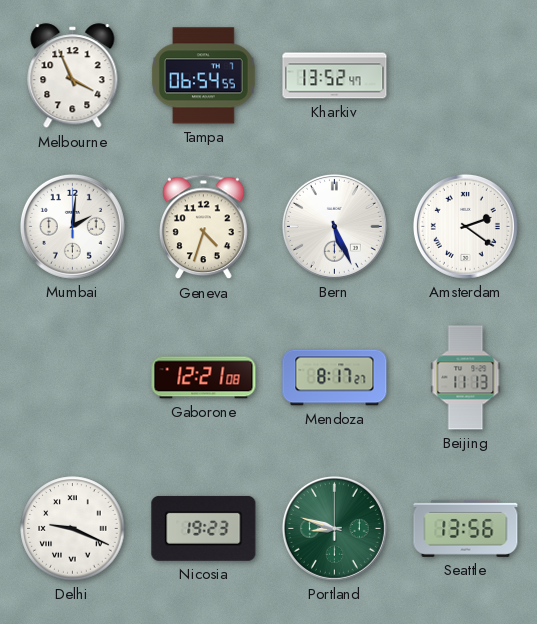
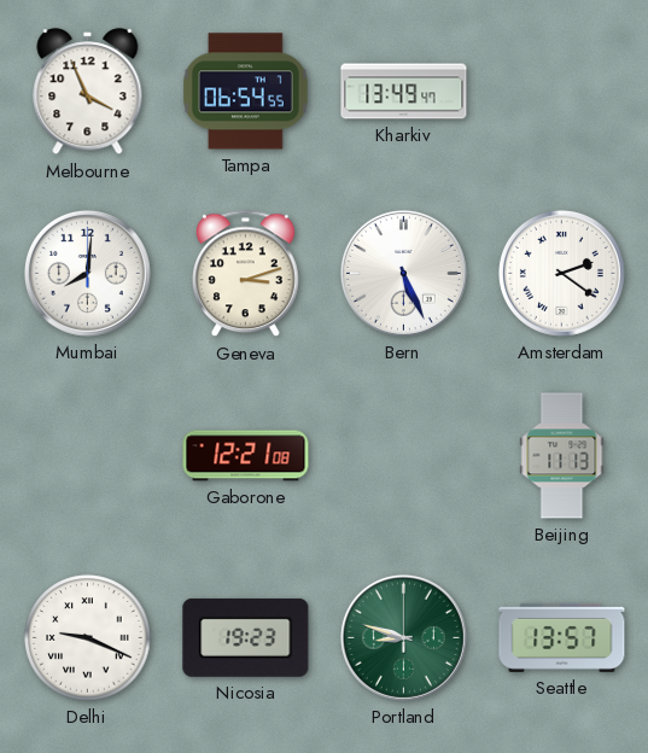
Kharkiv: 13:52 -> 13:49 (404, 92)
Mumbai: 2:01 -> 8:01 (87, 273)
Geneva: 4:33 -> 3:12 (246, 274)
Mendoza: 8:17 -> none (335, 378)
Seattle: 13:56 -> 13:57 (562, 637)
